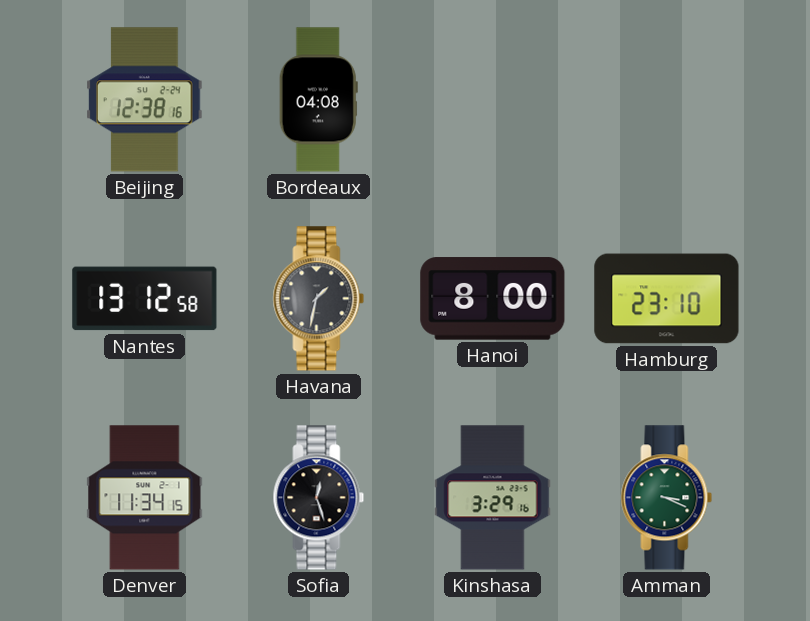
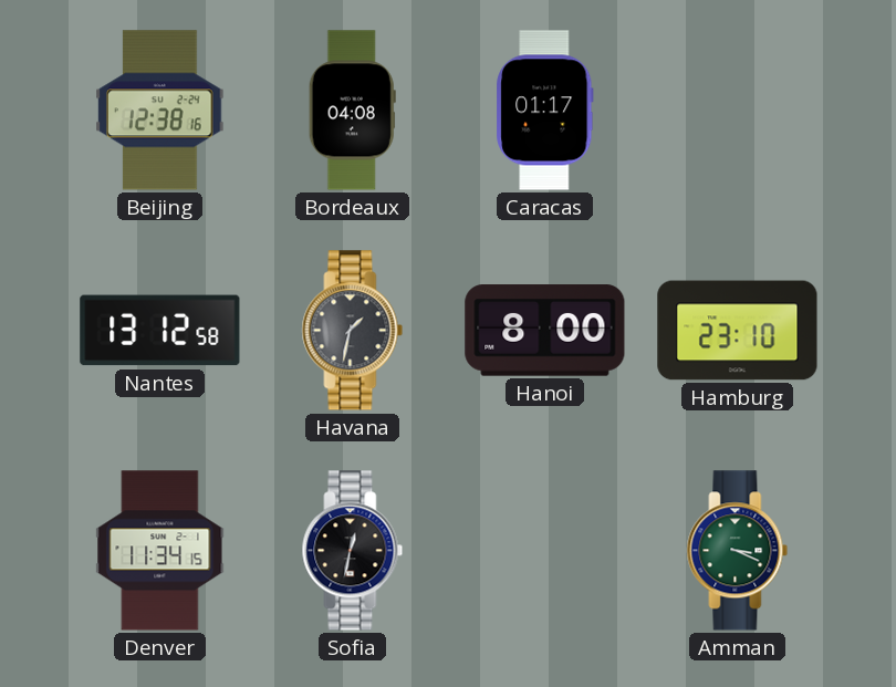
Caracas: none -> 01:17 (545, 111)
Sofia: 12:27 -> 12:32 (353, 551)
Kinshasa: 3:29 -> none (493, 498)
